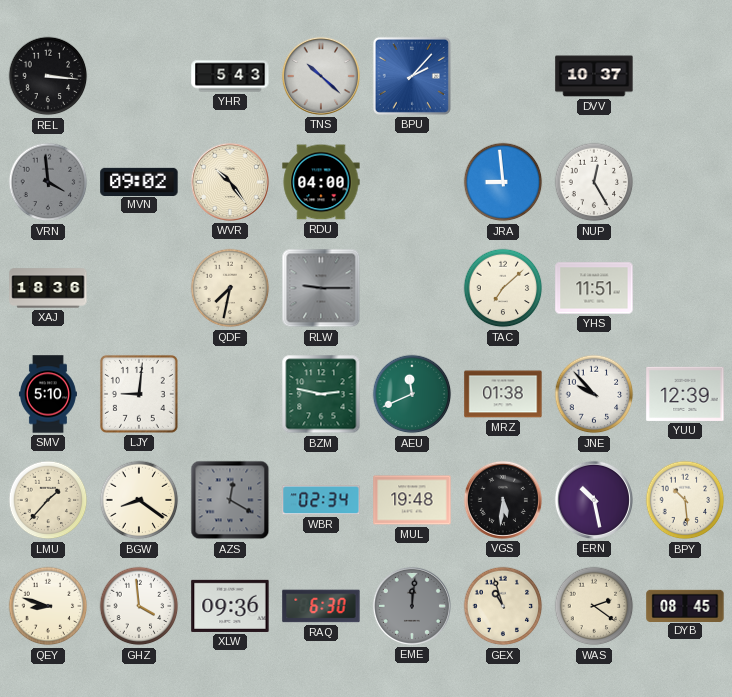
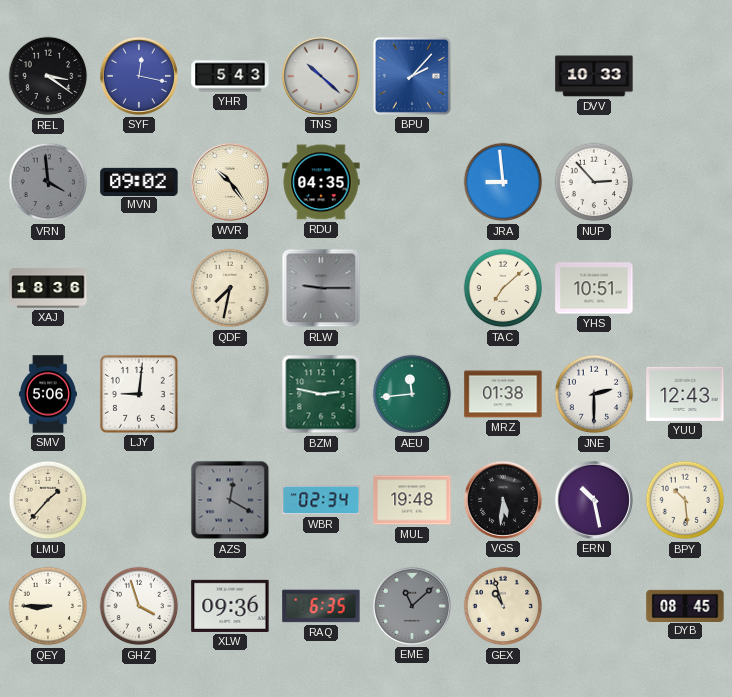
REL: 3:16 -> 3:21 (48, 76)
SYF: none -> 12:17 (139, 76)
DVV: 10:37 -> 10:33 (594, 76)
RDU: 04:00 -> 04:35 (321, 182)
NUP: 12:25 -> 2:53 (594, 182)
YHS: 11:51 -> 10:51 (594, 288)
SMV: 5:10 -> 5:06 (48, 394)
AEU: 11:41 -> 11:44 (412, 394)
JNE: 9:53 -> 2:30 (594, 394)
YUU: 12:39 -> 12:43 (685, 394)
BGW: 8:21 -> none (139, 500)
QEY: 8:48 -> 8:45 (48, 606)
GHZ: 3:59 -> 3:57 (139, 606)
RAQ: 6:30 -> 6:35 (321, 606)
EME: 12:01 -> 11:08 (412, 606)
WAS: 2:21 -> none (594, 606)
